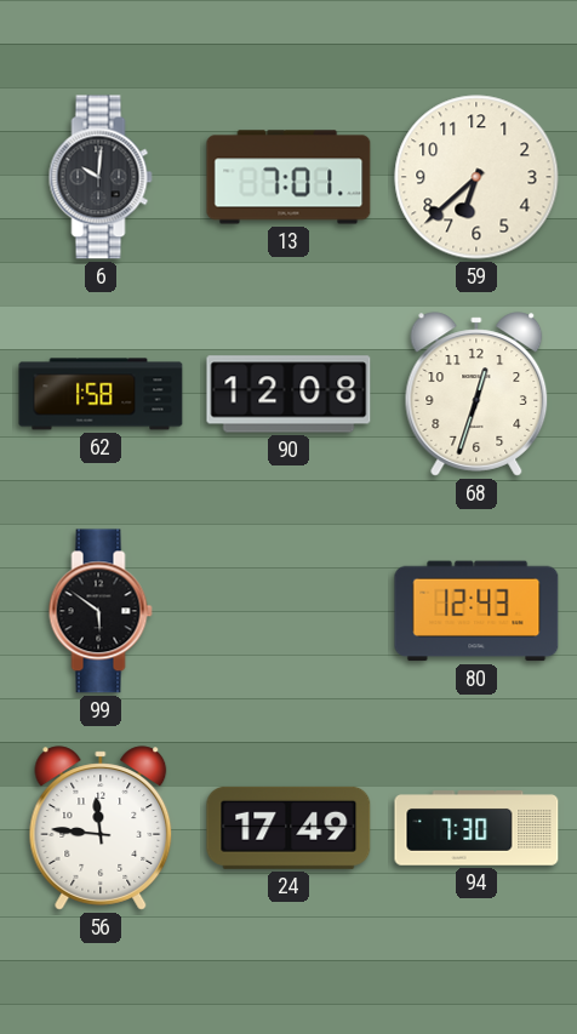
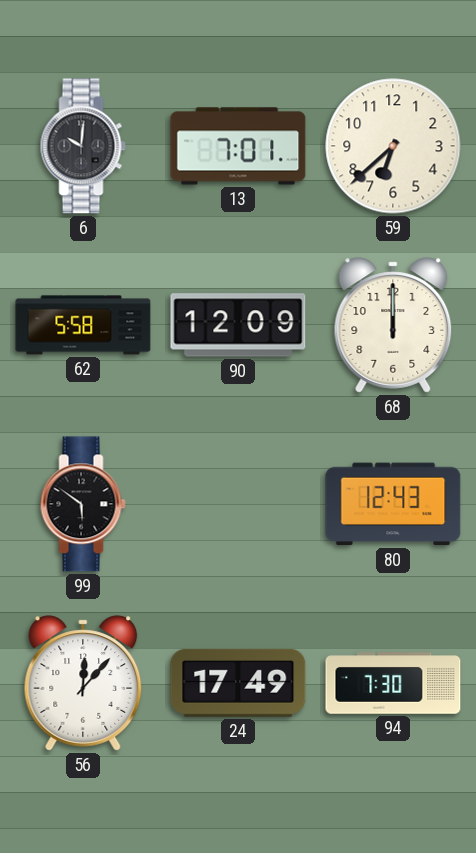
62: 1:58 -> 5:58 (83, 325)
90: 12:08 -> 12:09 (238, 325)
68: 12:33 -> 12:00 (393, 325)
56: 11:46 -> 12:07 (83, 683)
